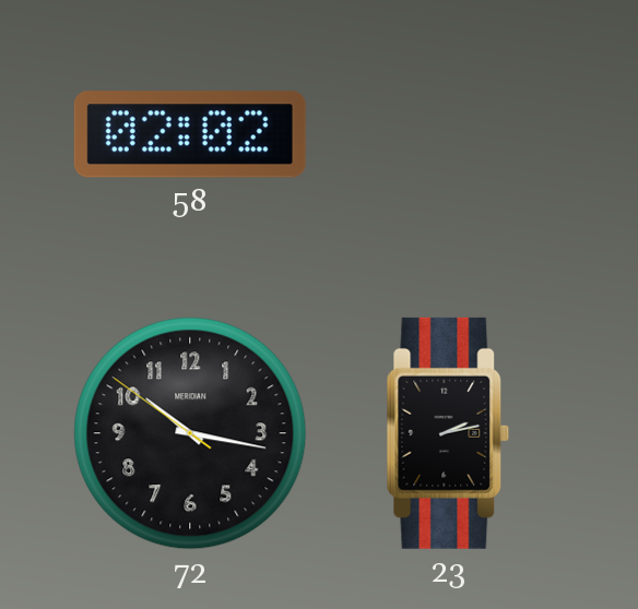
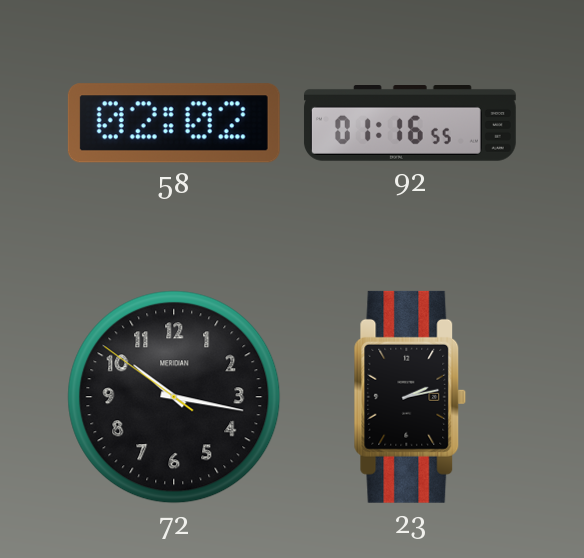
92: none -> 01:16 (410, 124)
